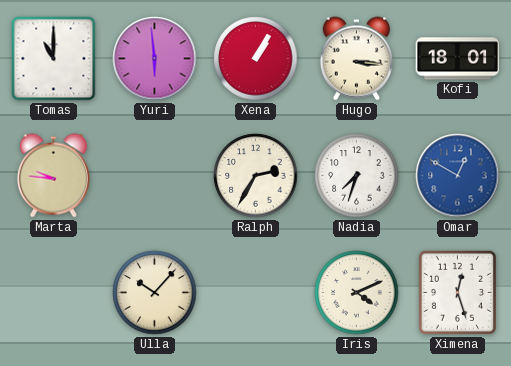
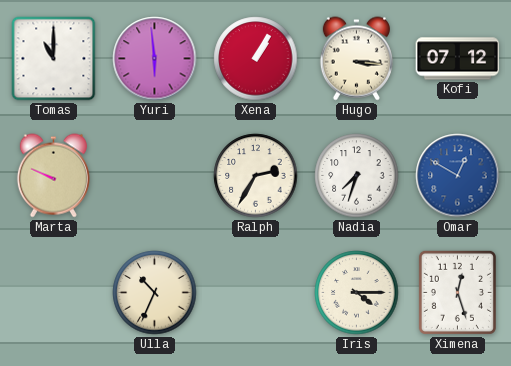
Kofi: 18:01 -> 07:12 (458, 59)
Marta: 9:46 -> 9:49 (53, 176)
Ulla: 10:07 -> 10:34 (155, 293)
Iris: 4:11 -> 4:15 (357, 293)
